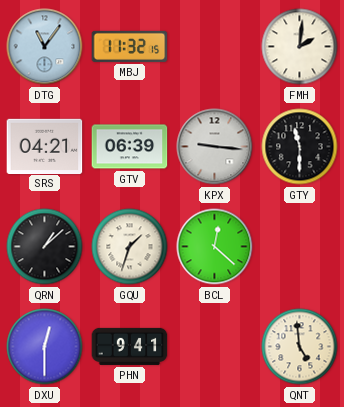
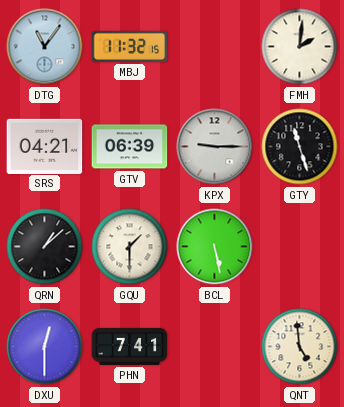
KPX: 9:16 -> 9:15 (215, 147)
GTY: 11:30 -> 11:27 (300, 147)
GQU: 1:33 -> 1:30 (130, 247)
BCL: 12:22 -> 5:28 (215, 247)
PHN: 9:41 -> 7:41 (130, 346)
